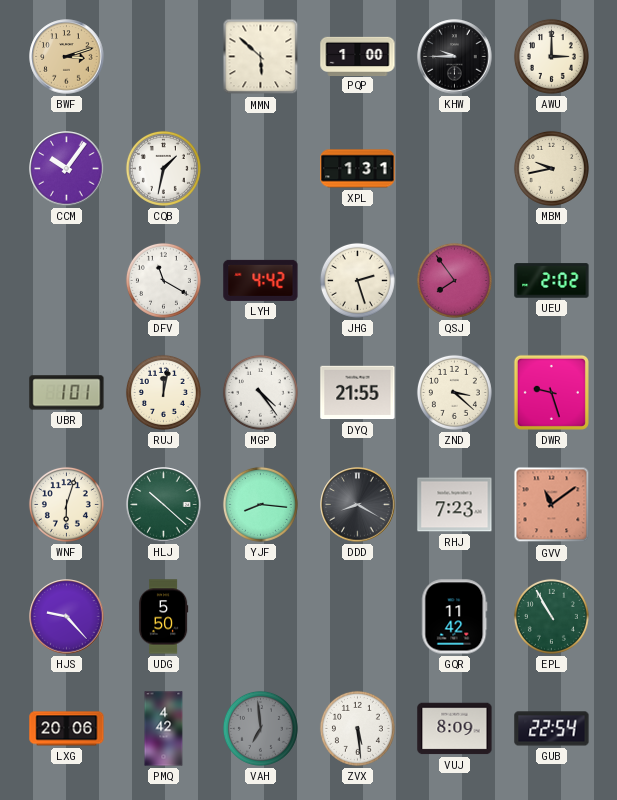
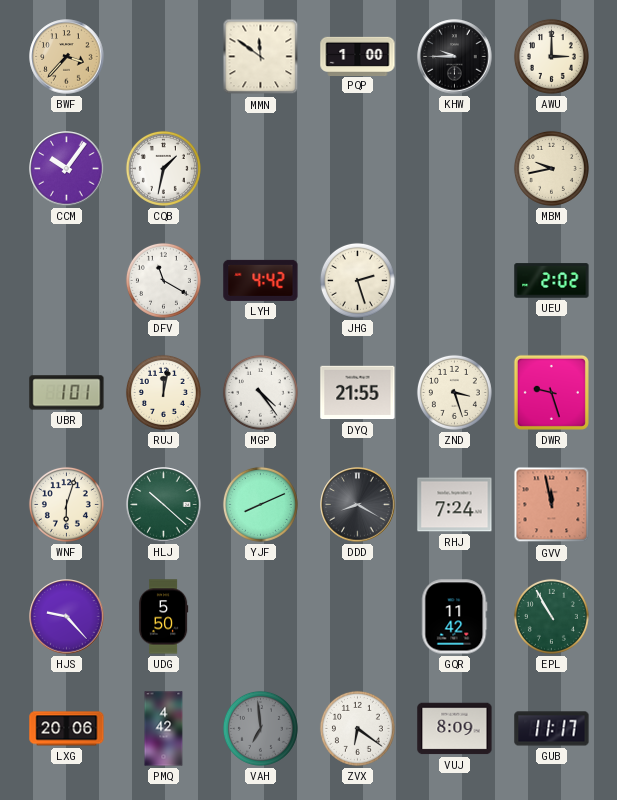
BWF: 3:12 -> 3:37 (67, 57)
MMN: 5:52 -> 11:51 (261, 57)
XPL: 1:31 -> none (358, 169)
QSJ: 7:54 -> none (454, 280)
ZND: 3:22 -> 3:27 (454, 392)
YJF: 8:16 -> 8:11 (260, 504)
RHJ: 7:23 -> 7:24 (455, 505)
GVV: 11:09 -> 11:58 (552, 505)
ZVX: 5:29 -> 6:21 (357, 728)
GUB: 22:54 -> 11:17 (552, 729)
